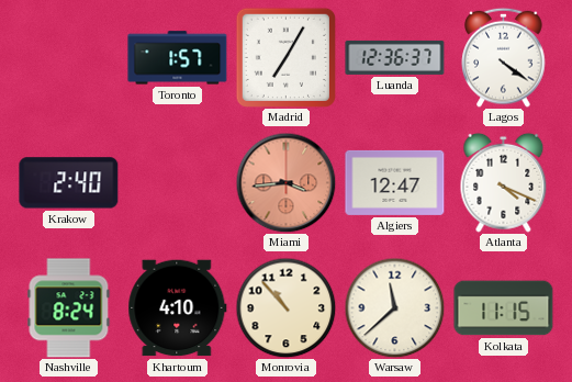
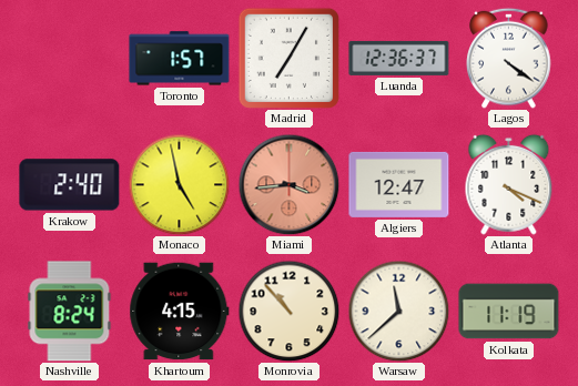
Monaco: none -> 4:58 (179, 184)
Khartoum: 4:10 -> 4:15 (180, 312)
Kolkata: 11:15 -> 11:19 (509, 312)
